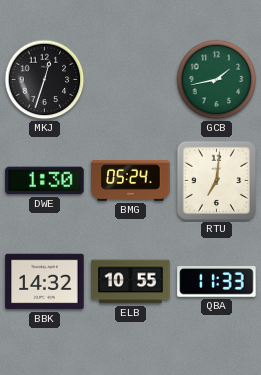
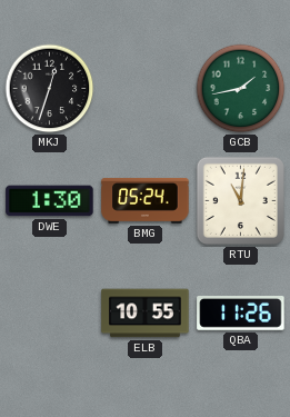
RTU: 7:01 -> 11:01 (240, 200)
BBK: 14:32 -> none (45, 282)
QBA: 11:33 -> 11:26 (241, 314)
